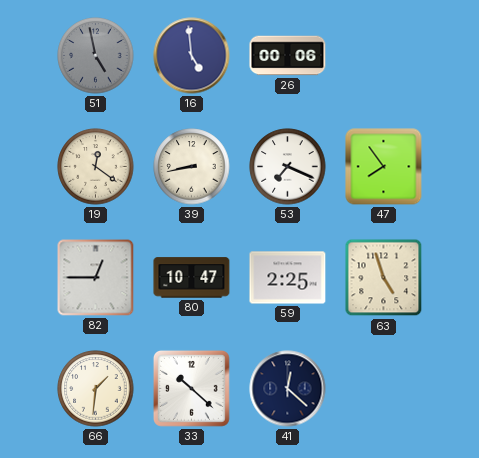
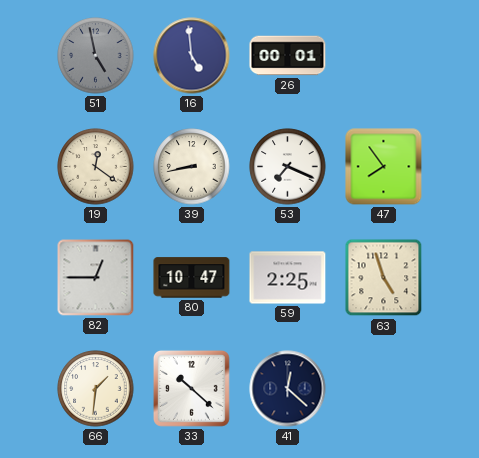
26: 00:06 -> 00:01 (288, 56)
